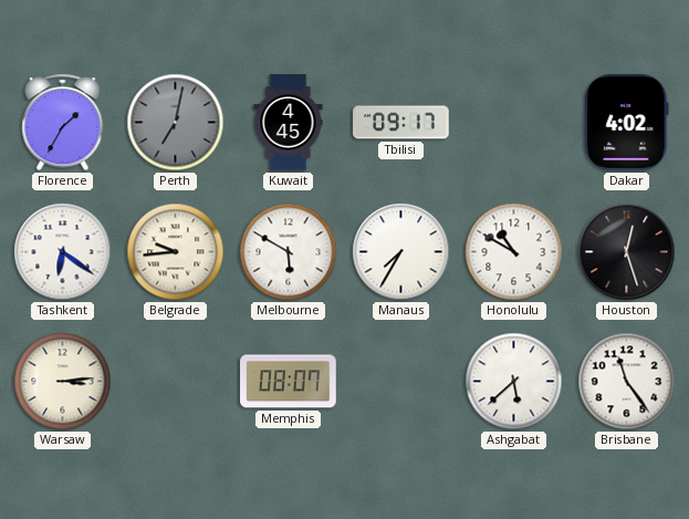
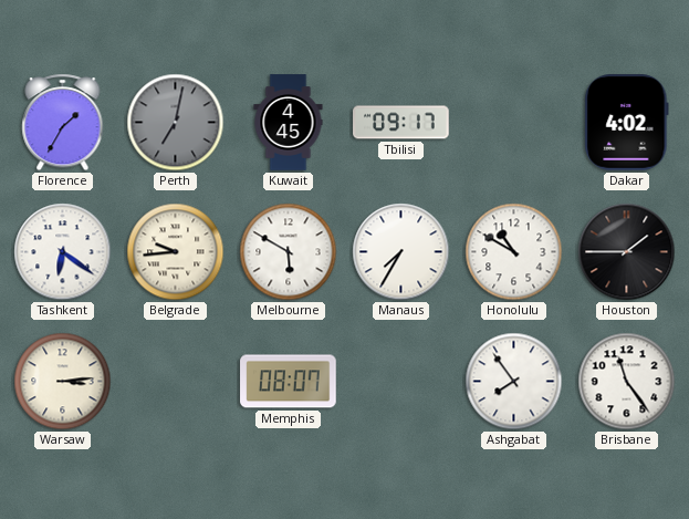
Houston: 12:27 -> 1:45 (627, 252)
Ashgabat: 5:38 -> 7:54 (514, 382)
